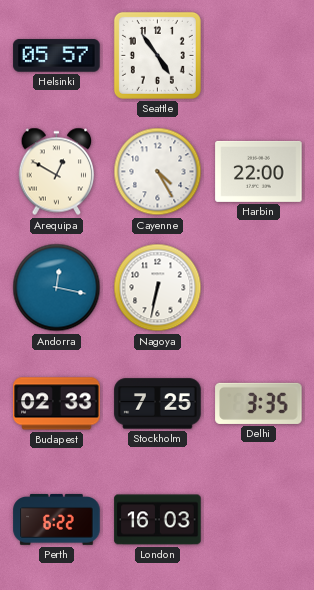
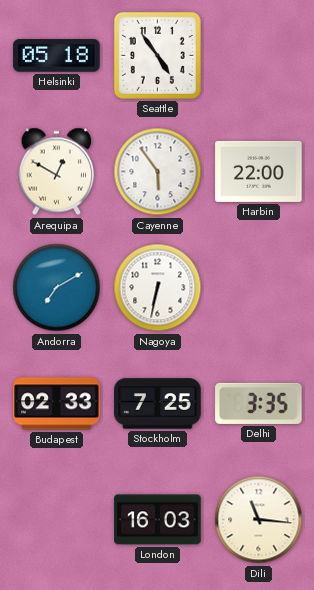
Helsinki: 05:57 -> 05:18 (57, 56)
Cayenne: 4:25 -> 5:54 (158, 172)
Andorra: 12:17 -> 7:10 (57, 288)
Perth: 6:22 -> none (57, 519)
Dili: none -> 11:16 (259, 520)
